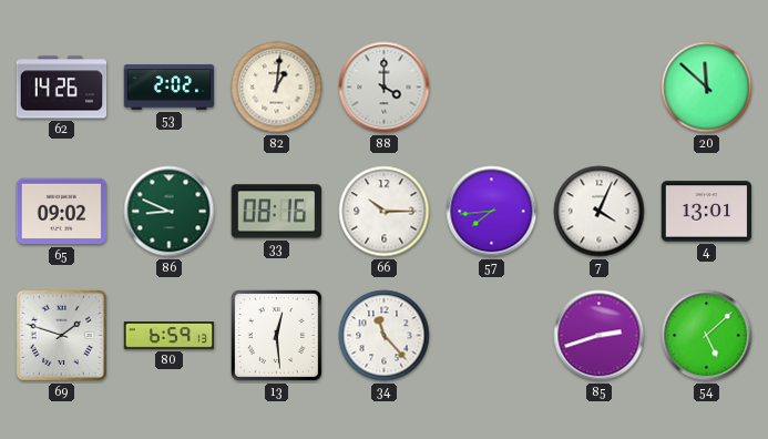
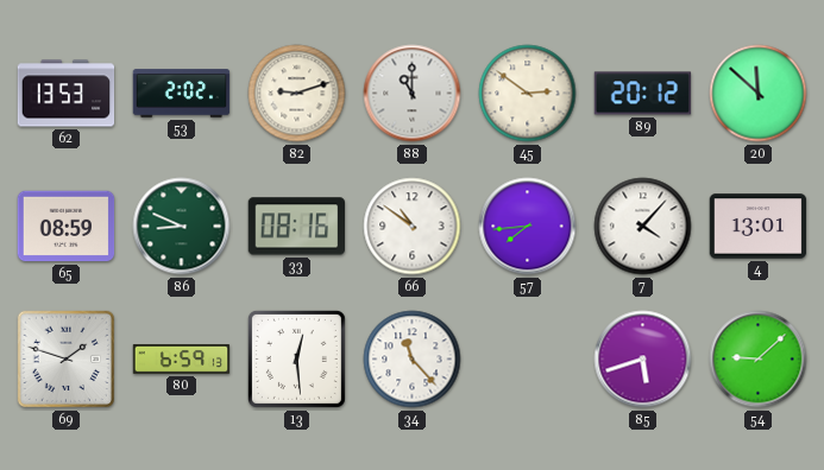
62: 14:26 -> 13:53 (67, 94)
82: 1:01 -> 9:12 (297, 94)
88: 4:00 -> 11:00 (413, 94)
45: none -> 2:51 (528, 94)
89: none -> 20:12 (643, 94)
65: 09:02 -> 08:59 (67, 227)
66: 10:15 -> 10:51 (413, 227)
7: 4:04 -> 4:07 (643, 227)
85: 2:42 -> 5:42 (643, 360)
54: 5:08 -> 9:08 (759, 360)
